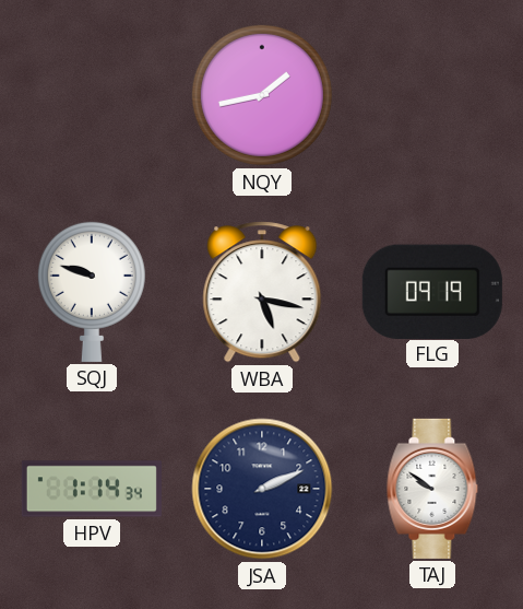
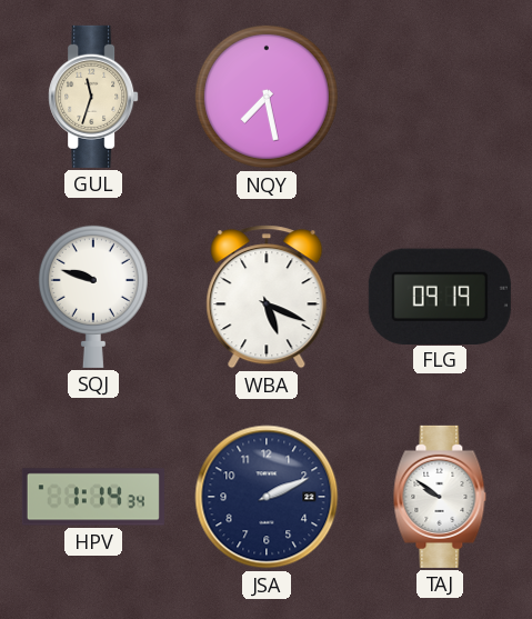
GUL: none -> 11:33 (93, 97)
NQY: 1:43 -> 7:28 (267, 97)
WBA: 5:17 -> 5:19 (267, 297)
